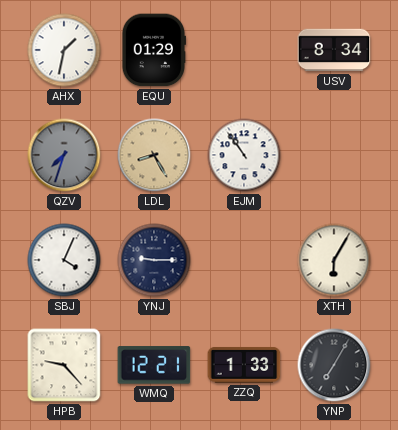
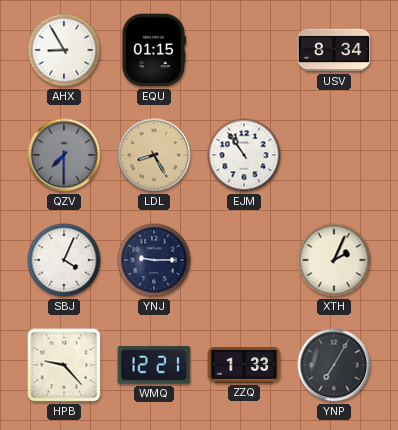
AHX: 1:32 -> 8:55 (64, 50)
EQU: 01:29 -> 01:15 (153, 50)
QZV: 7:33 -> 7:30 (64, 155)
XTH: 6:05 -> 2:04 (334, 260)
